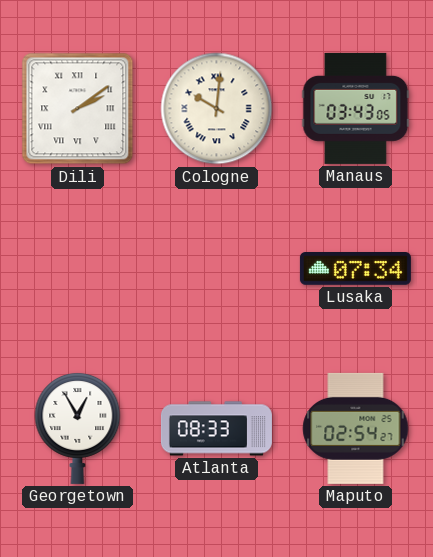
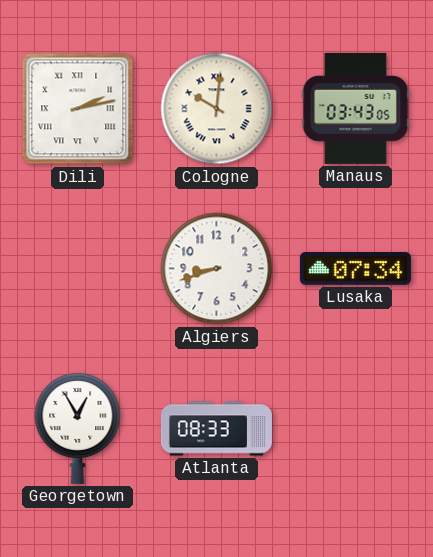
Dili: 2:09 -> 2:13 (78, 109)
Algiers: none -> 8:42 (217, 269)
Maputo: 02:54 -> none (356, 428)
